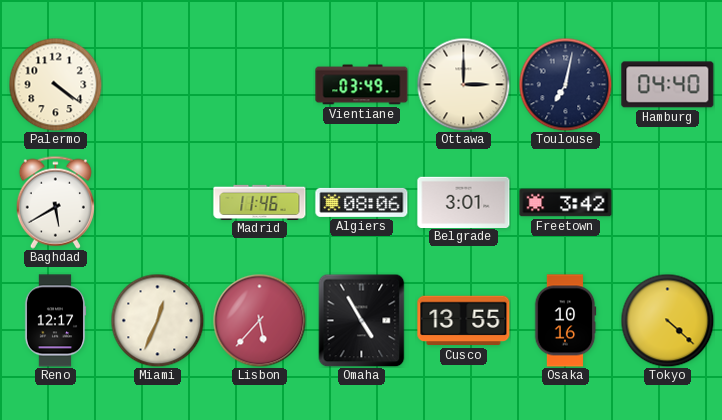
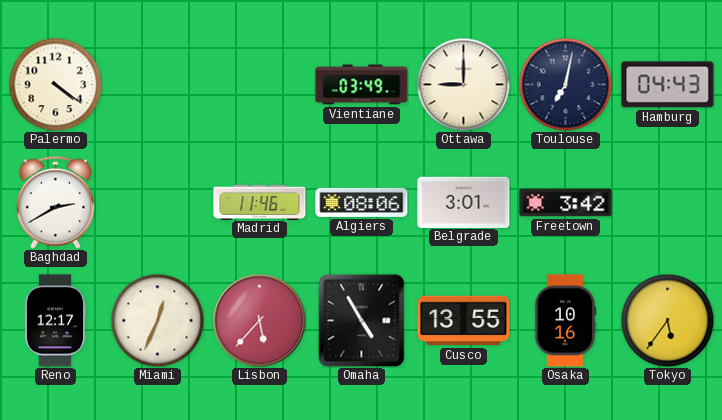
Ottawa: 3:00 -> 9:00 (463, 84)
Hamburg: 04:40 -> 04:43 (668, 85)
Baghdad: 5:40 -> 2:40 (55, 202)
Tokyo: 4:22 -> 5:36 (667, 320)
